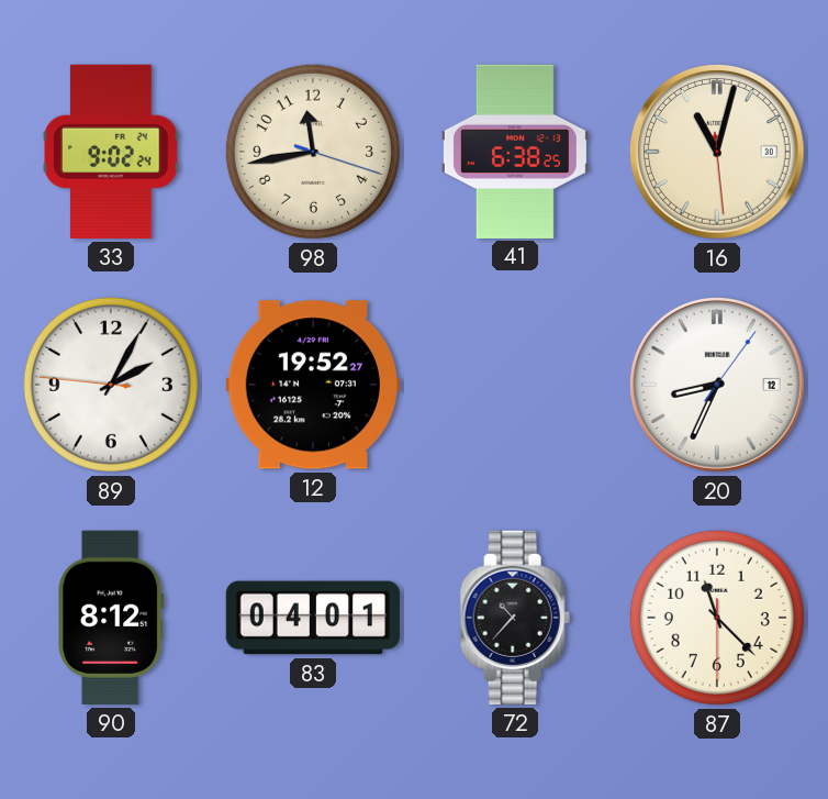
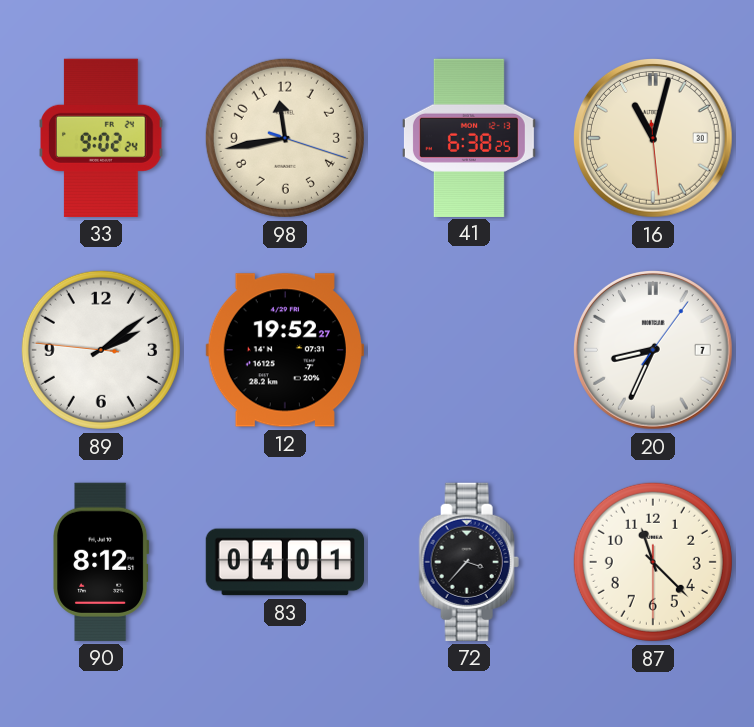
89: 2:04 -> 2:08 (101, 350)
20 date: 12 -> 7 (653, 350)
72: 10:37 -> 3:37 (469, 562)
